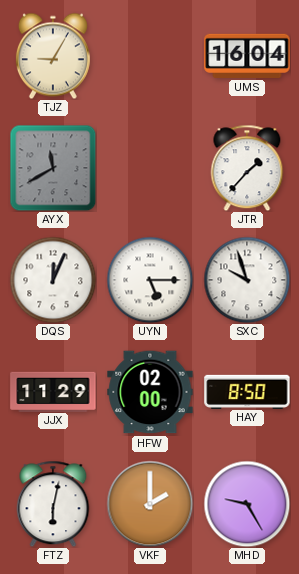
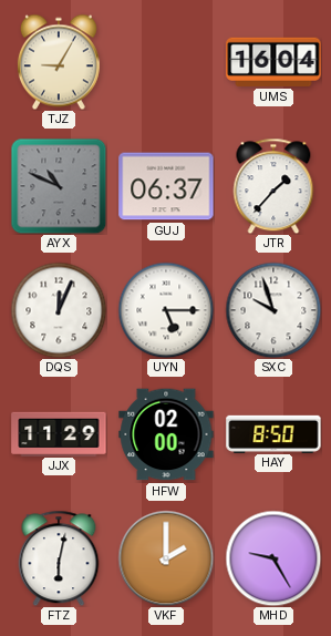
AYX: 11:40 -> 10:49 (59, 186)
GUJ: none -> 06:37 (166, 186)
